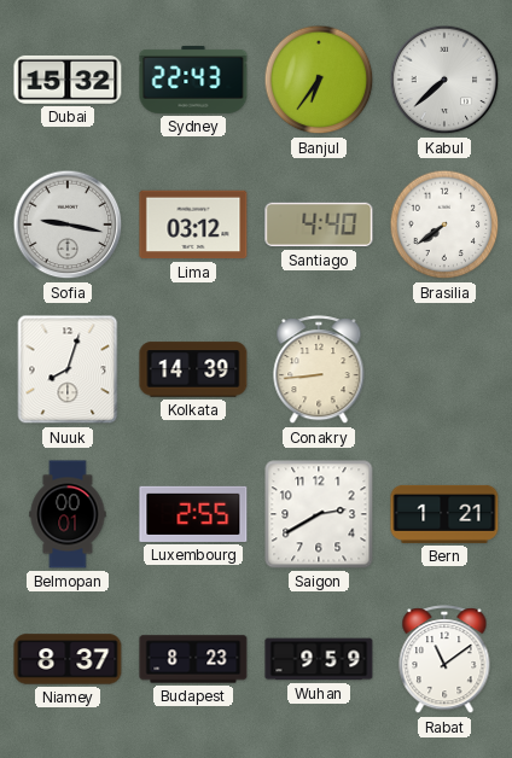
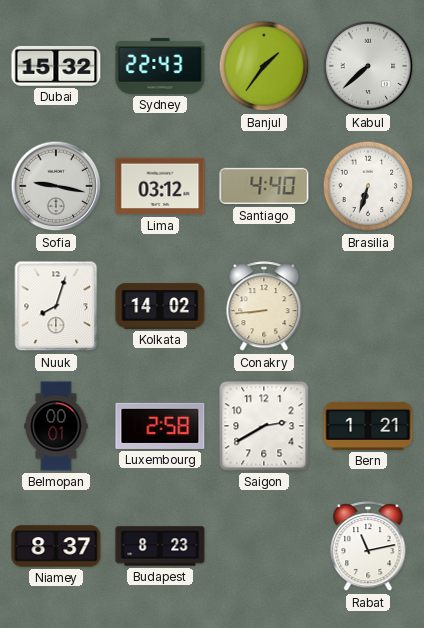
Banjul: 6:36 -> 1:36 (264, 66)
Brasilia: 7:39 -> 6:33 (368, 186)
Kolkata: 14:39 -> 14:02 (160, 306)
Luxembourg: 2:55 -> 2:58 (160, 426)
Wuhan: 9:59 -> none (319, 659)
Rabat: 11:09 -> 11:13 (368, 547)
